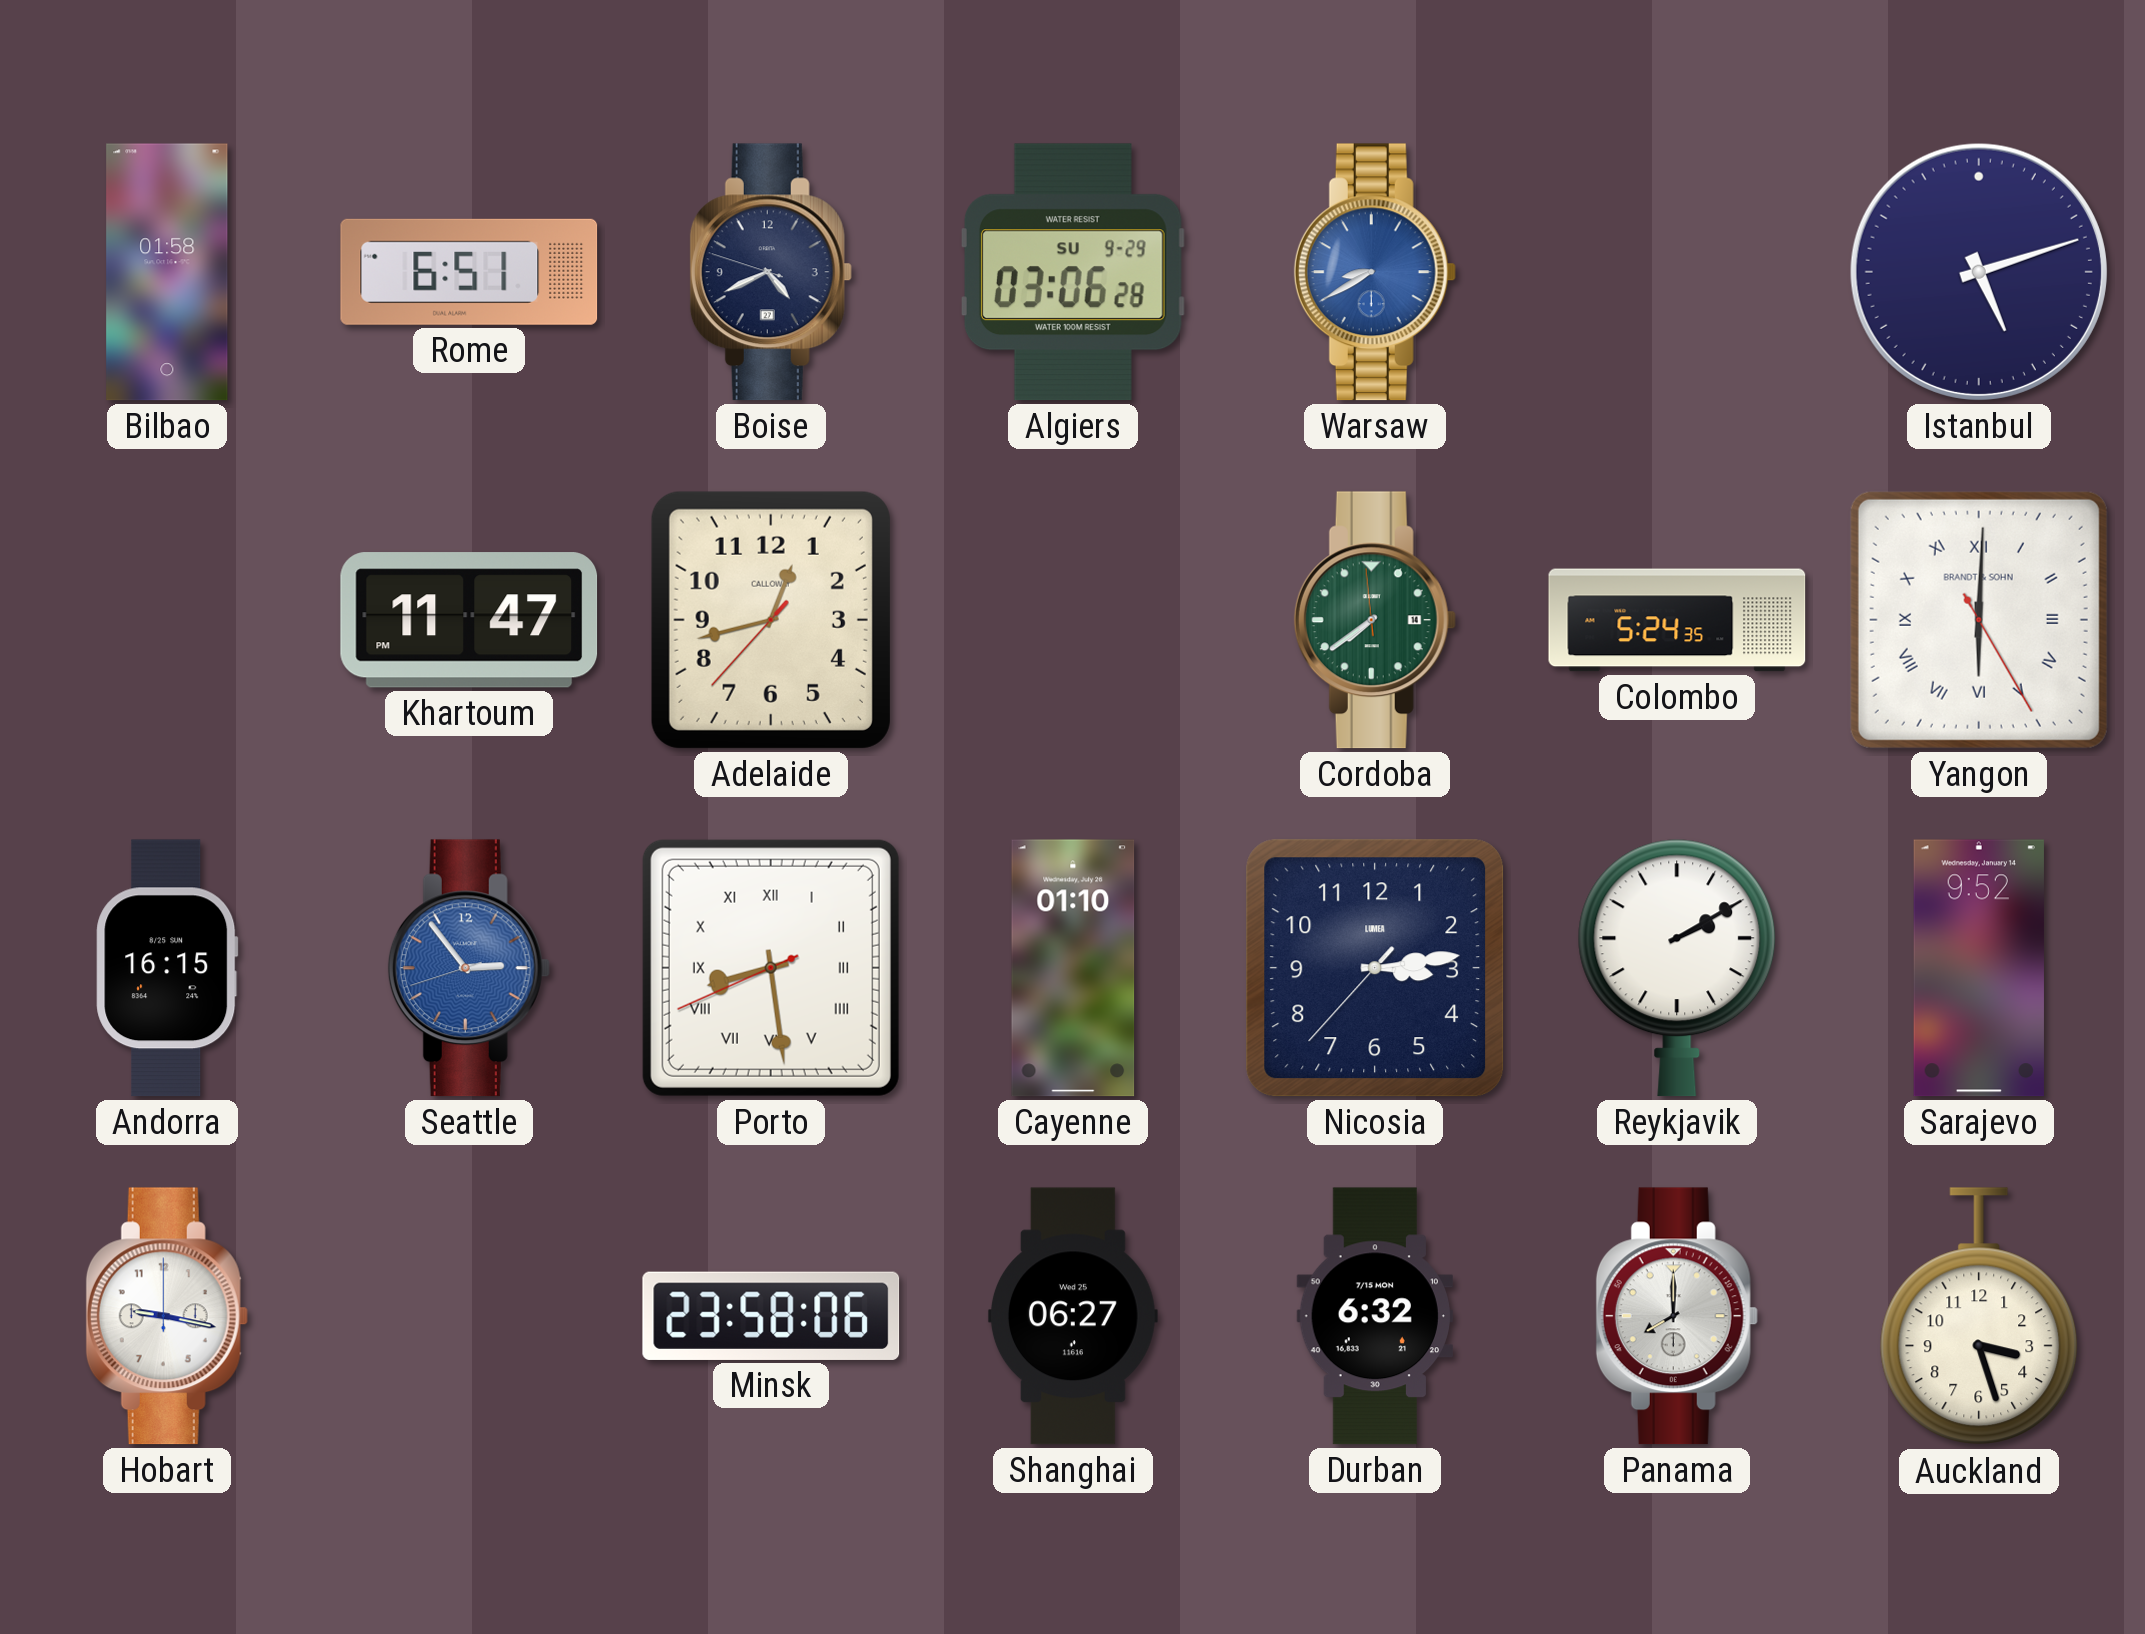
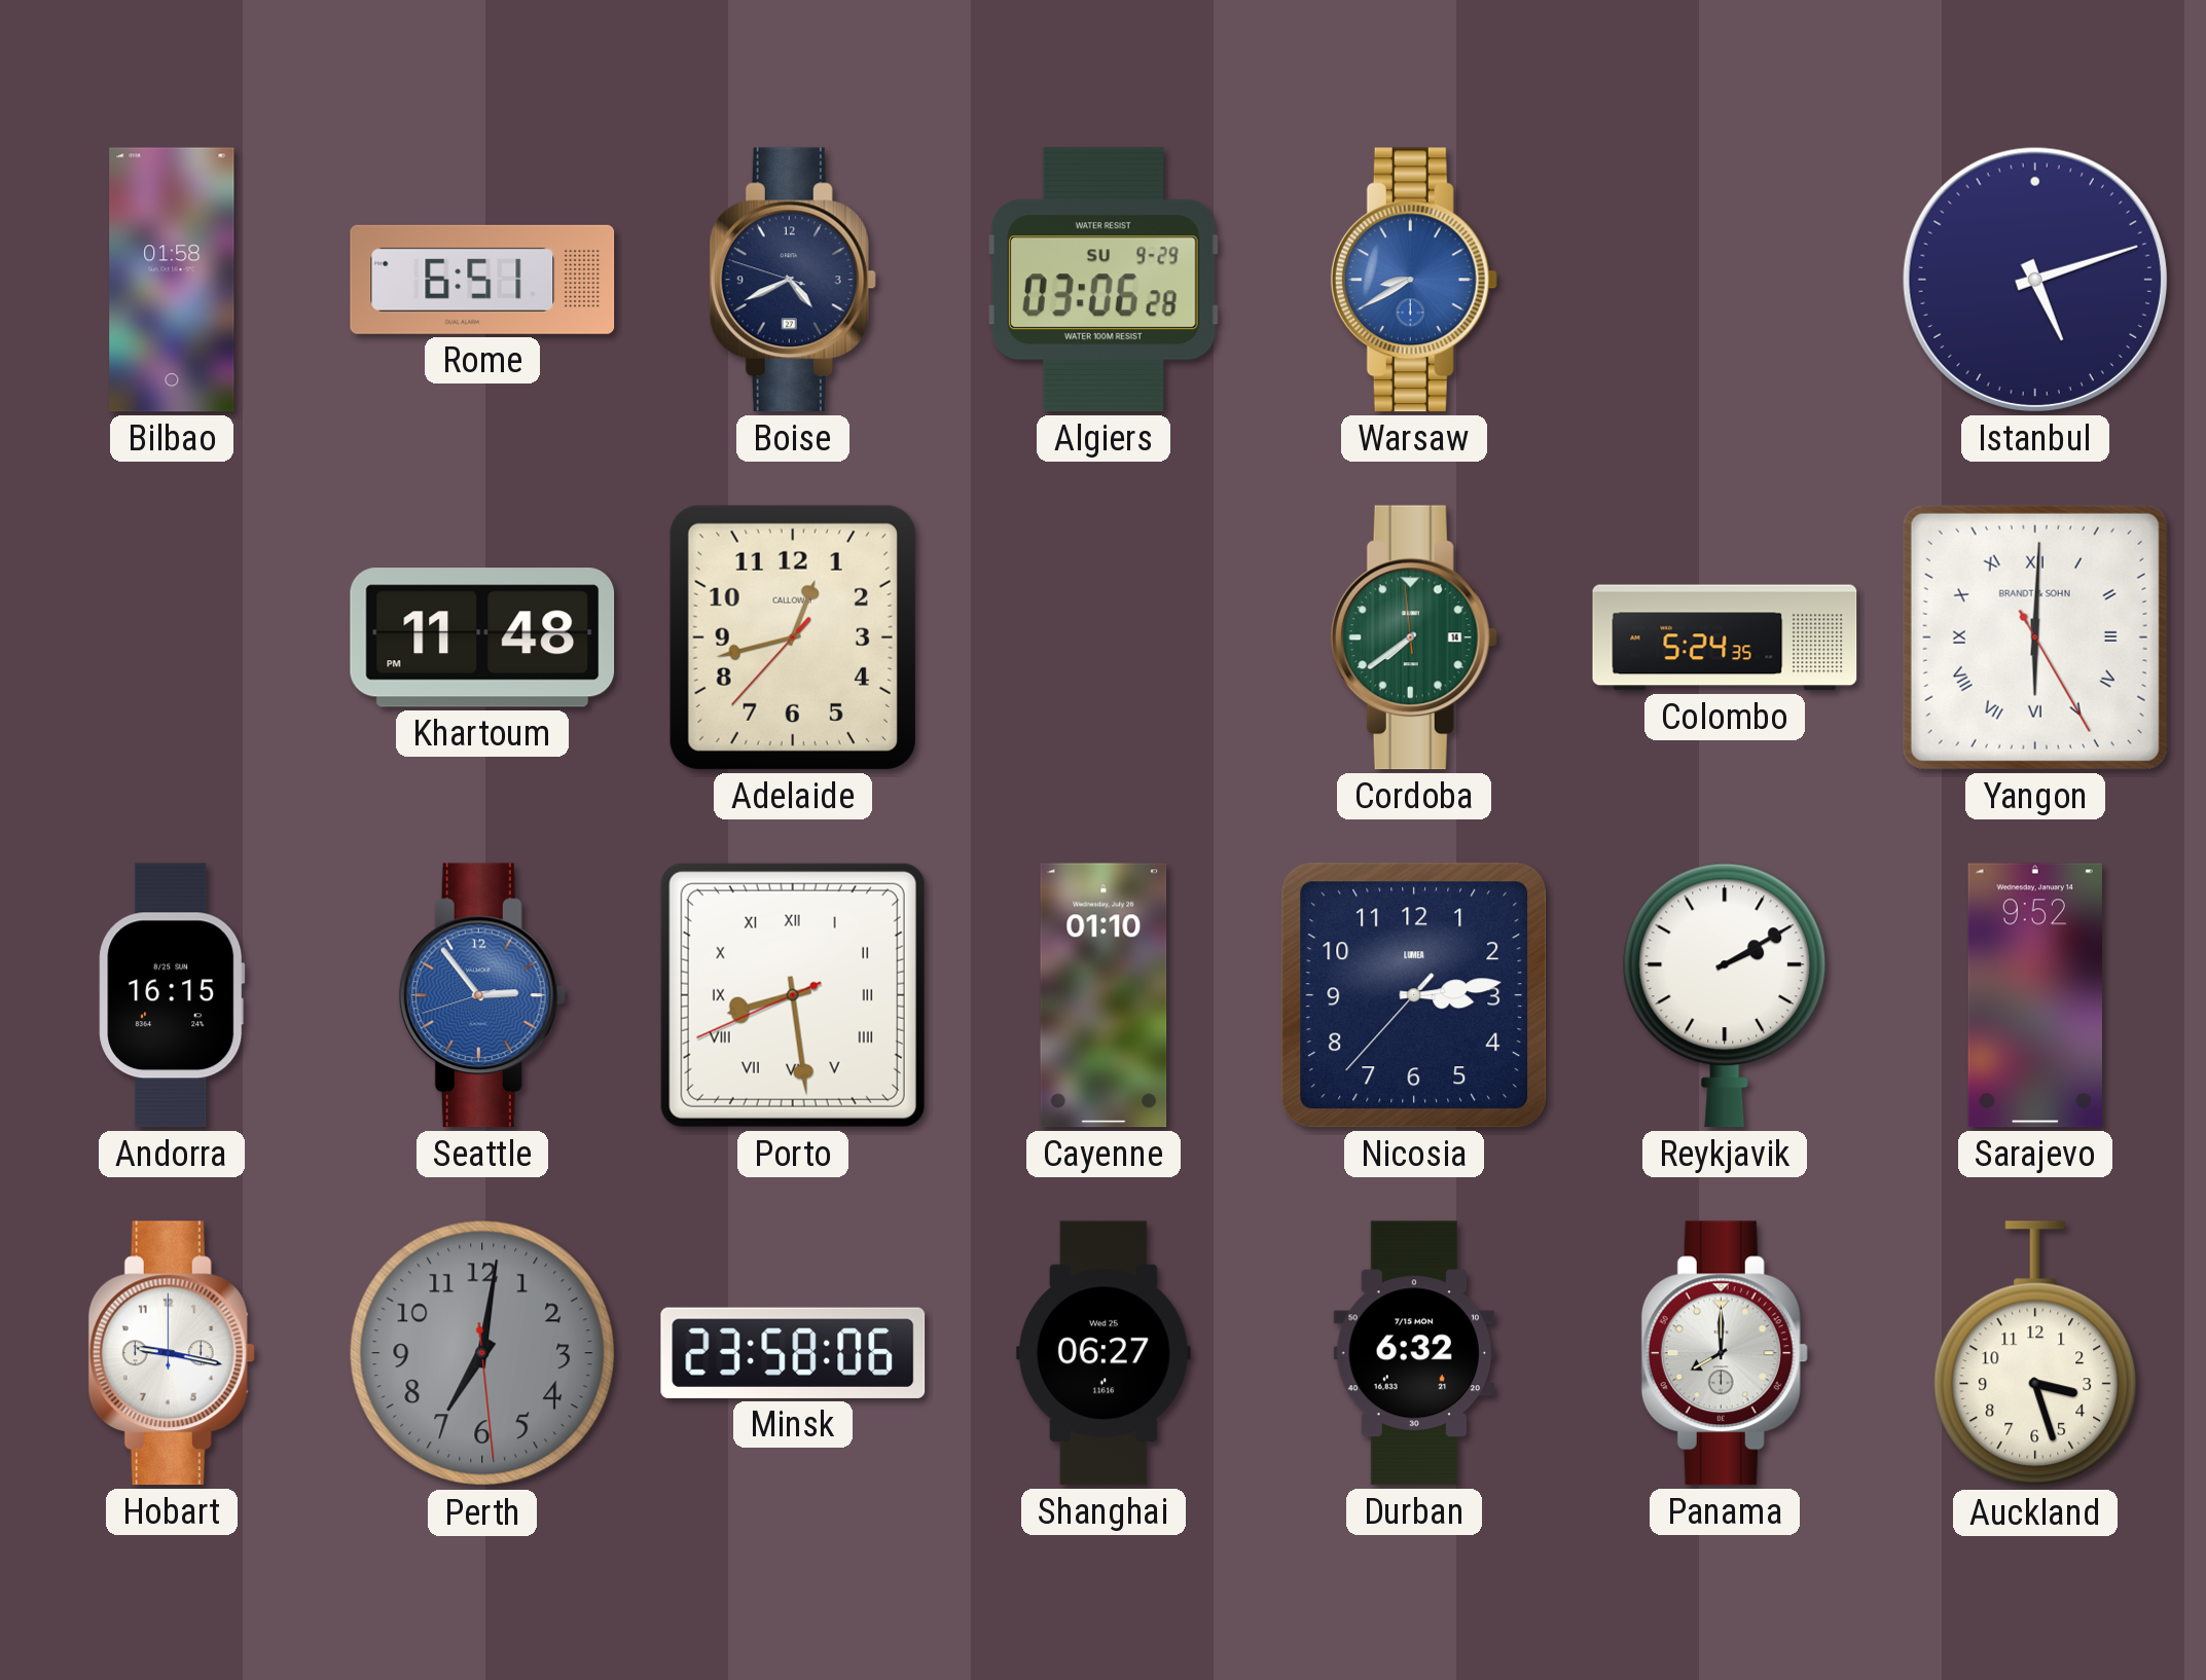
Khartoum: 11:47 -> 11:48 (482, 637)
Perth: none -> 7:01 (482, 1353)
